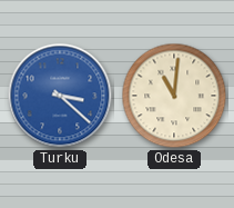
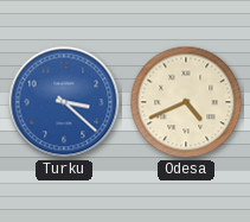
Odesa: 11:01 -> 4:41 (186, 102)
